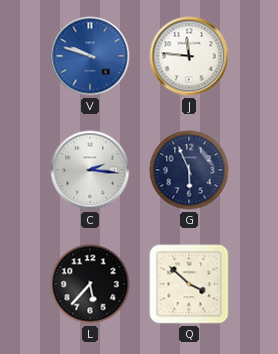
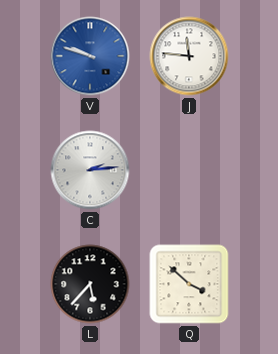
C: 2:16 -> 2:14 (90, 170)
G: 5:56 -> none (189, 170)
